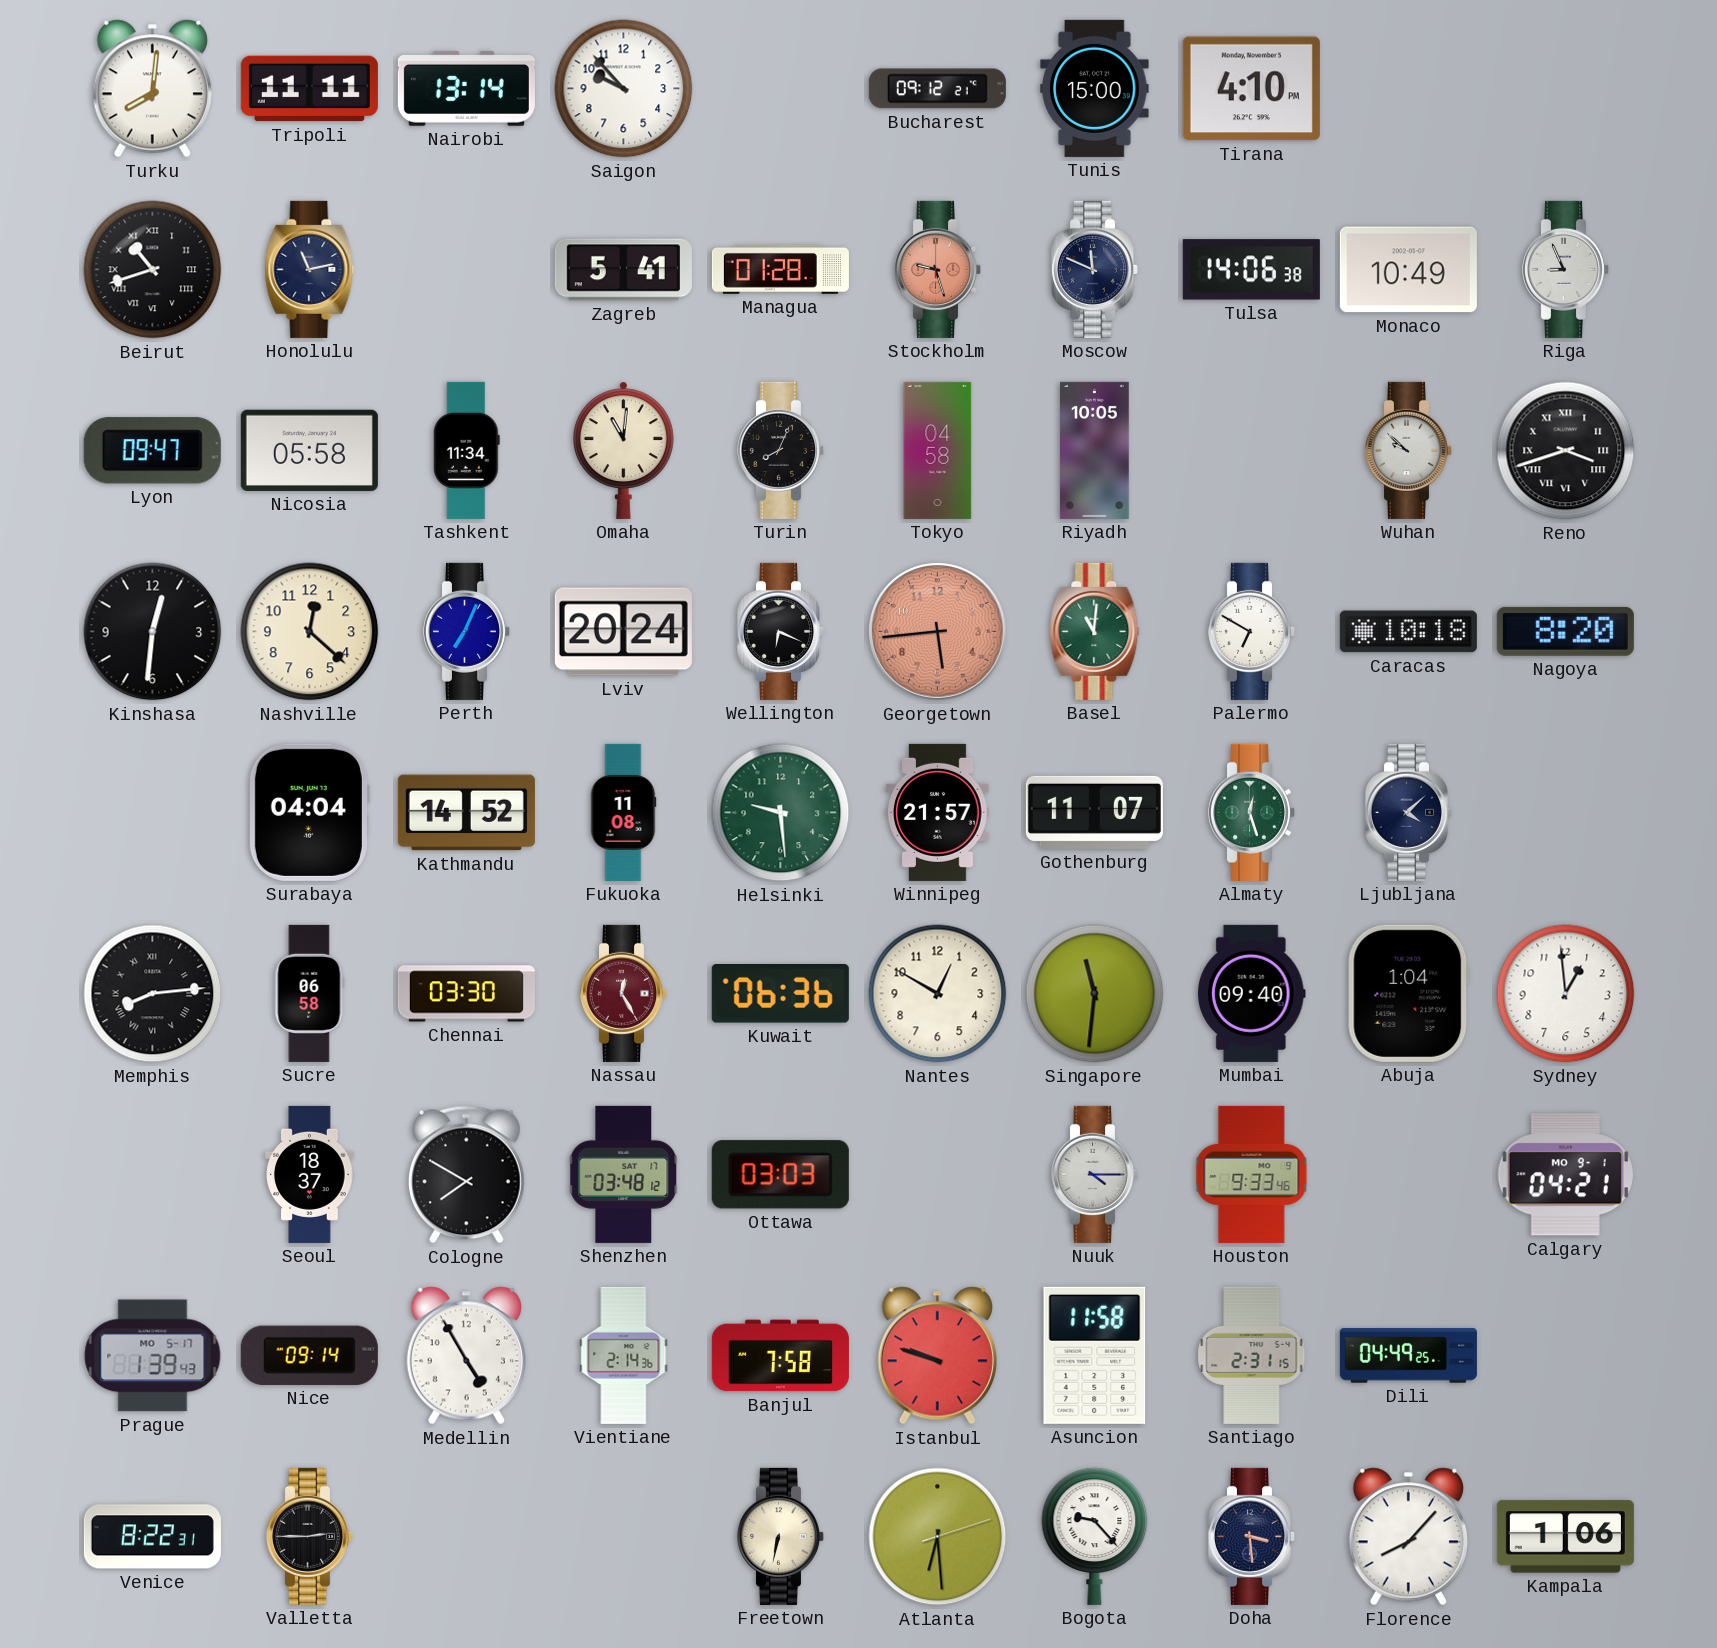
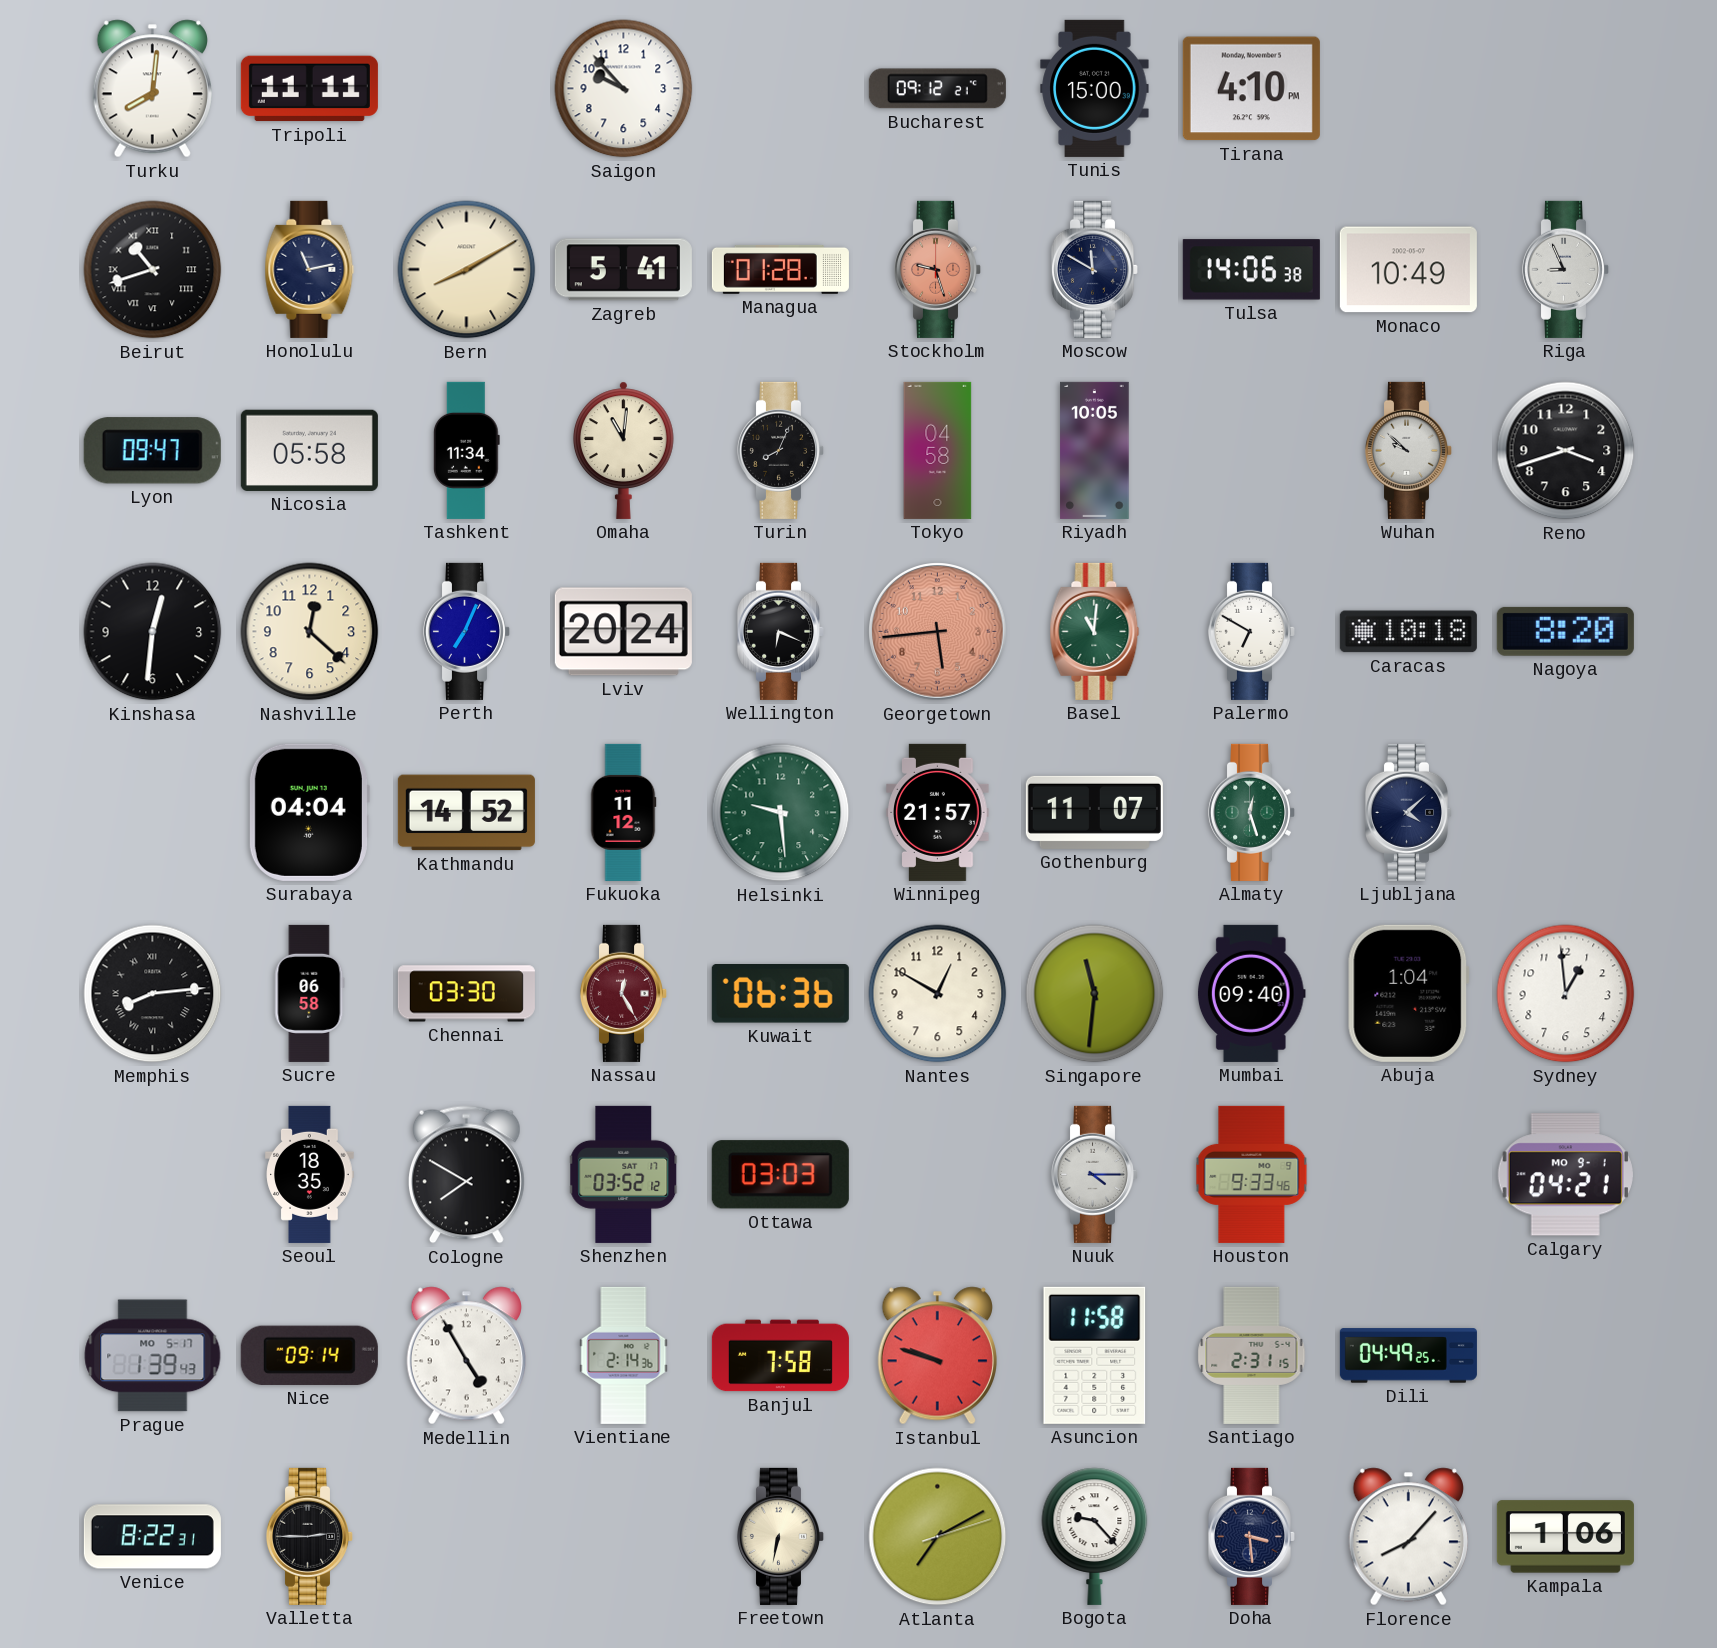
Nairobi: 13:14 -> none (466, 89)
Bern: none -> 8:10 (467, 270)
Moscow: 11:49 -> 11:50 (1094, 269)
Reno numerals: Roman -> Arabic (1566, 451)
Fukuoka: 11:08 -> 11:12 (623, 812)
Seoul: 18:37 -> 18:35 (310, 1174)
Shenzhen: 03:48 -> 03:52 (624, 1174)
Atlanta: 6:29 -> 7:10 (938, 1537)
